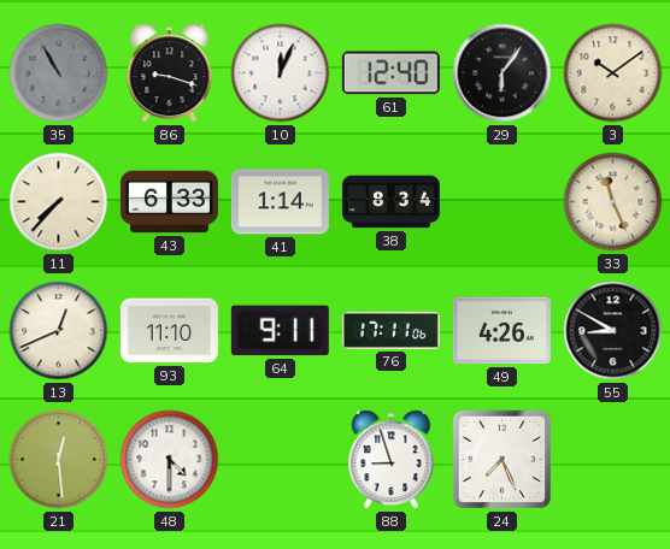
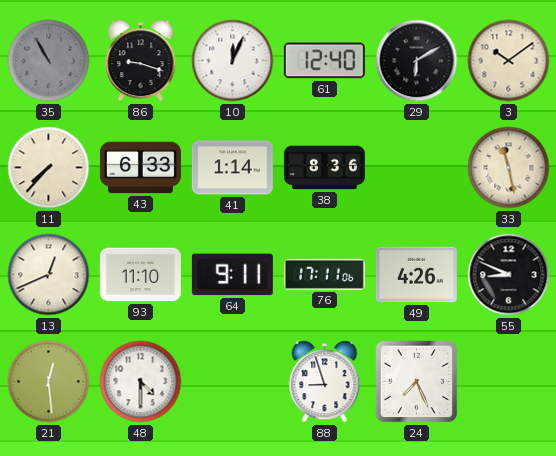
29: 6:06 -> 6:10 (417, 61)
38: 8:34 -> 8:36 (324, 168)
33: 11:26 -> 11:28 (509, 168)
55: 8:50 -> 8:49 (509, 275)
